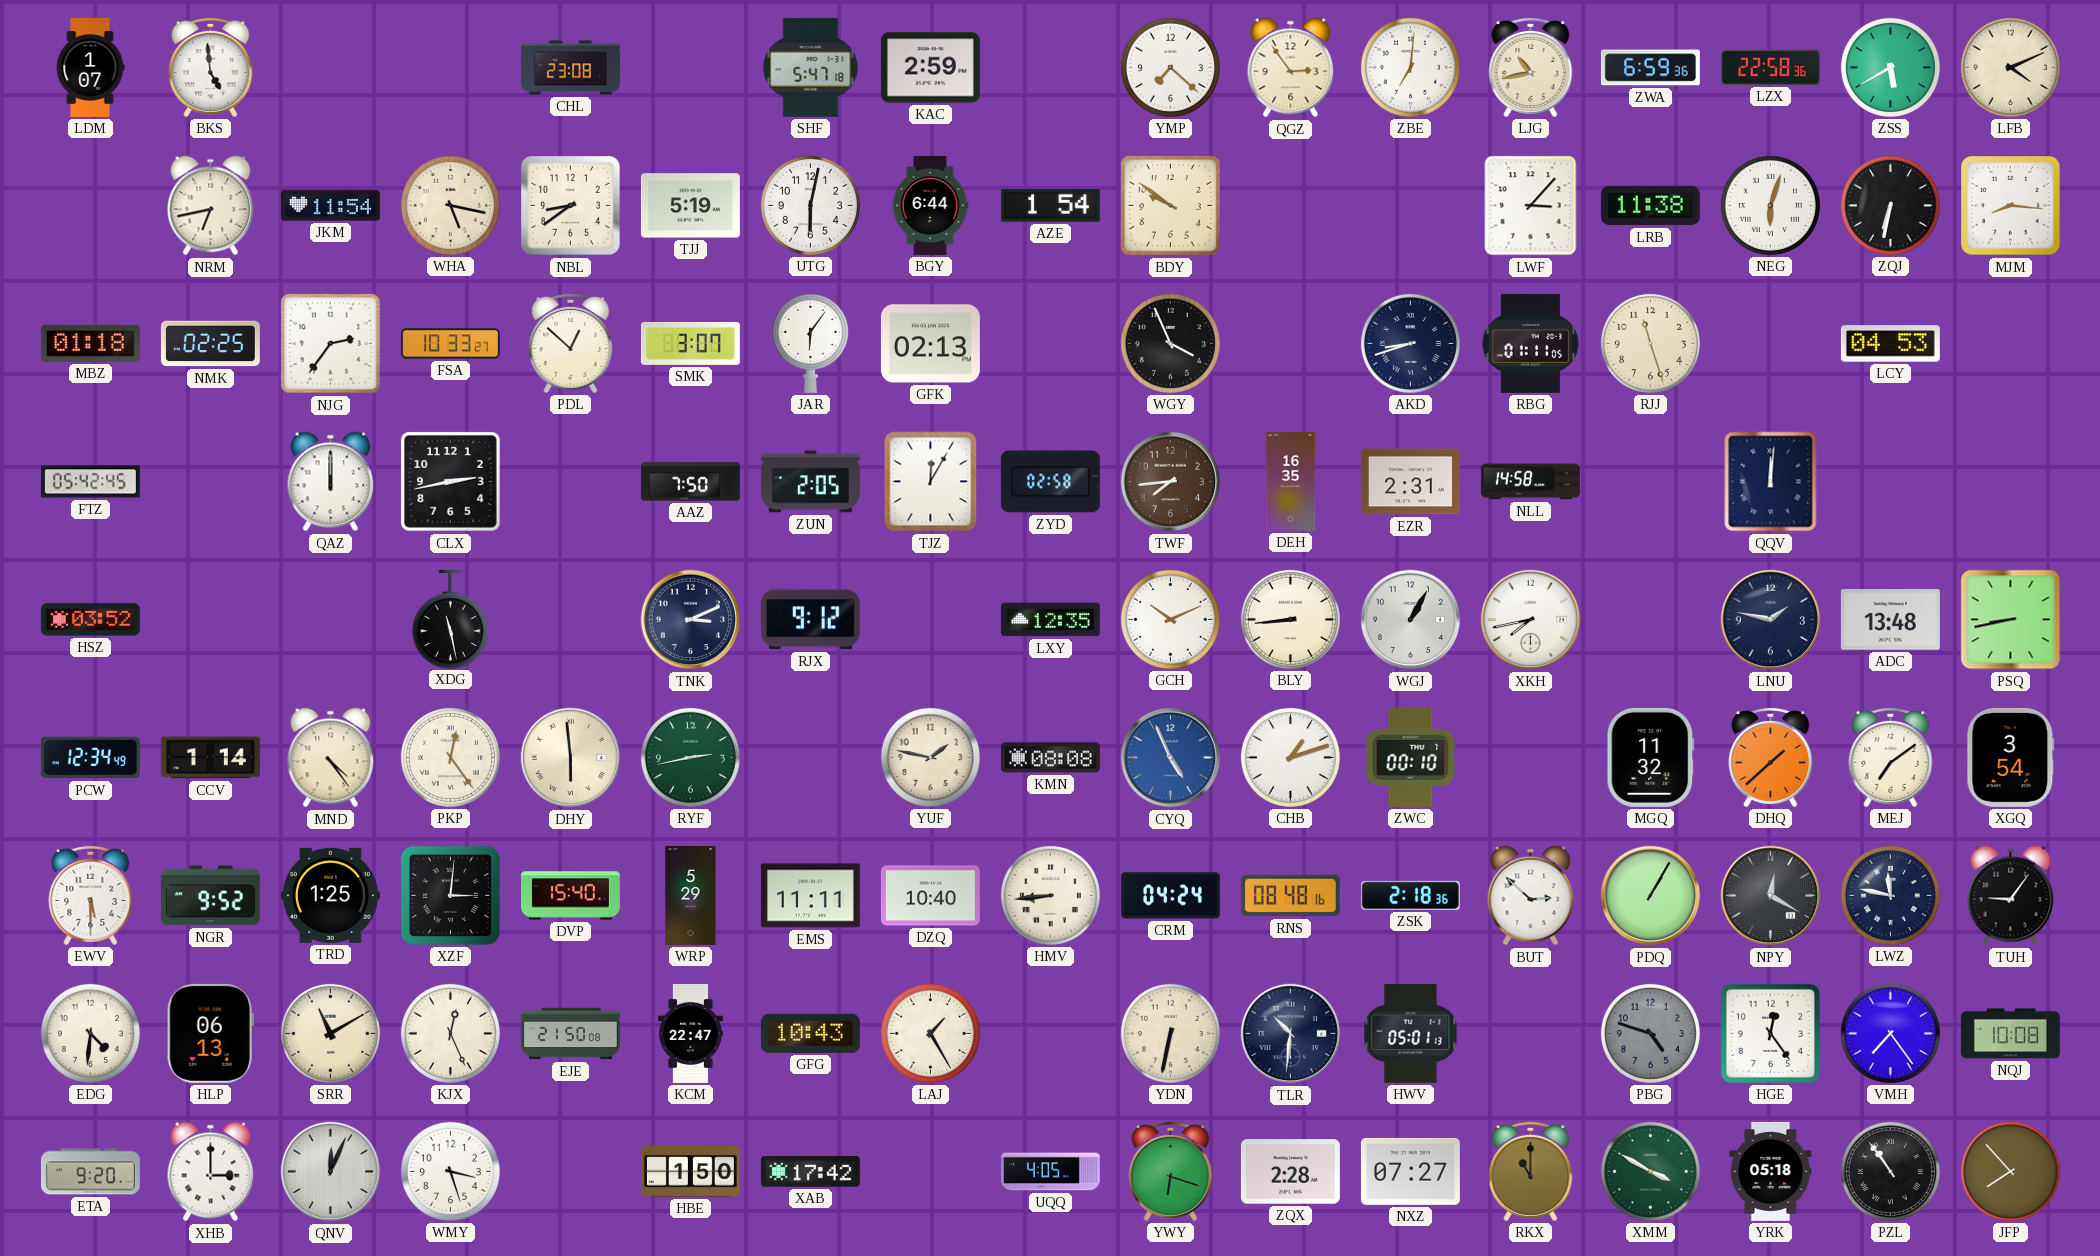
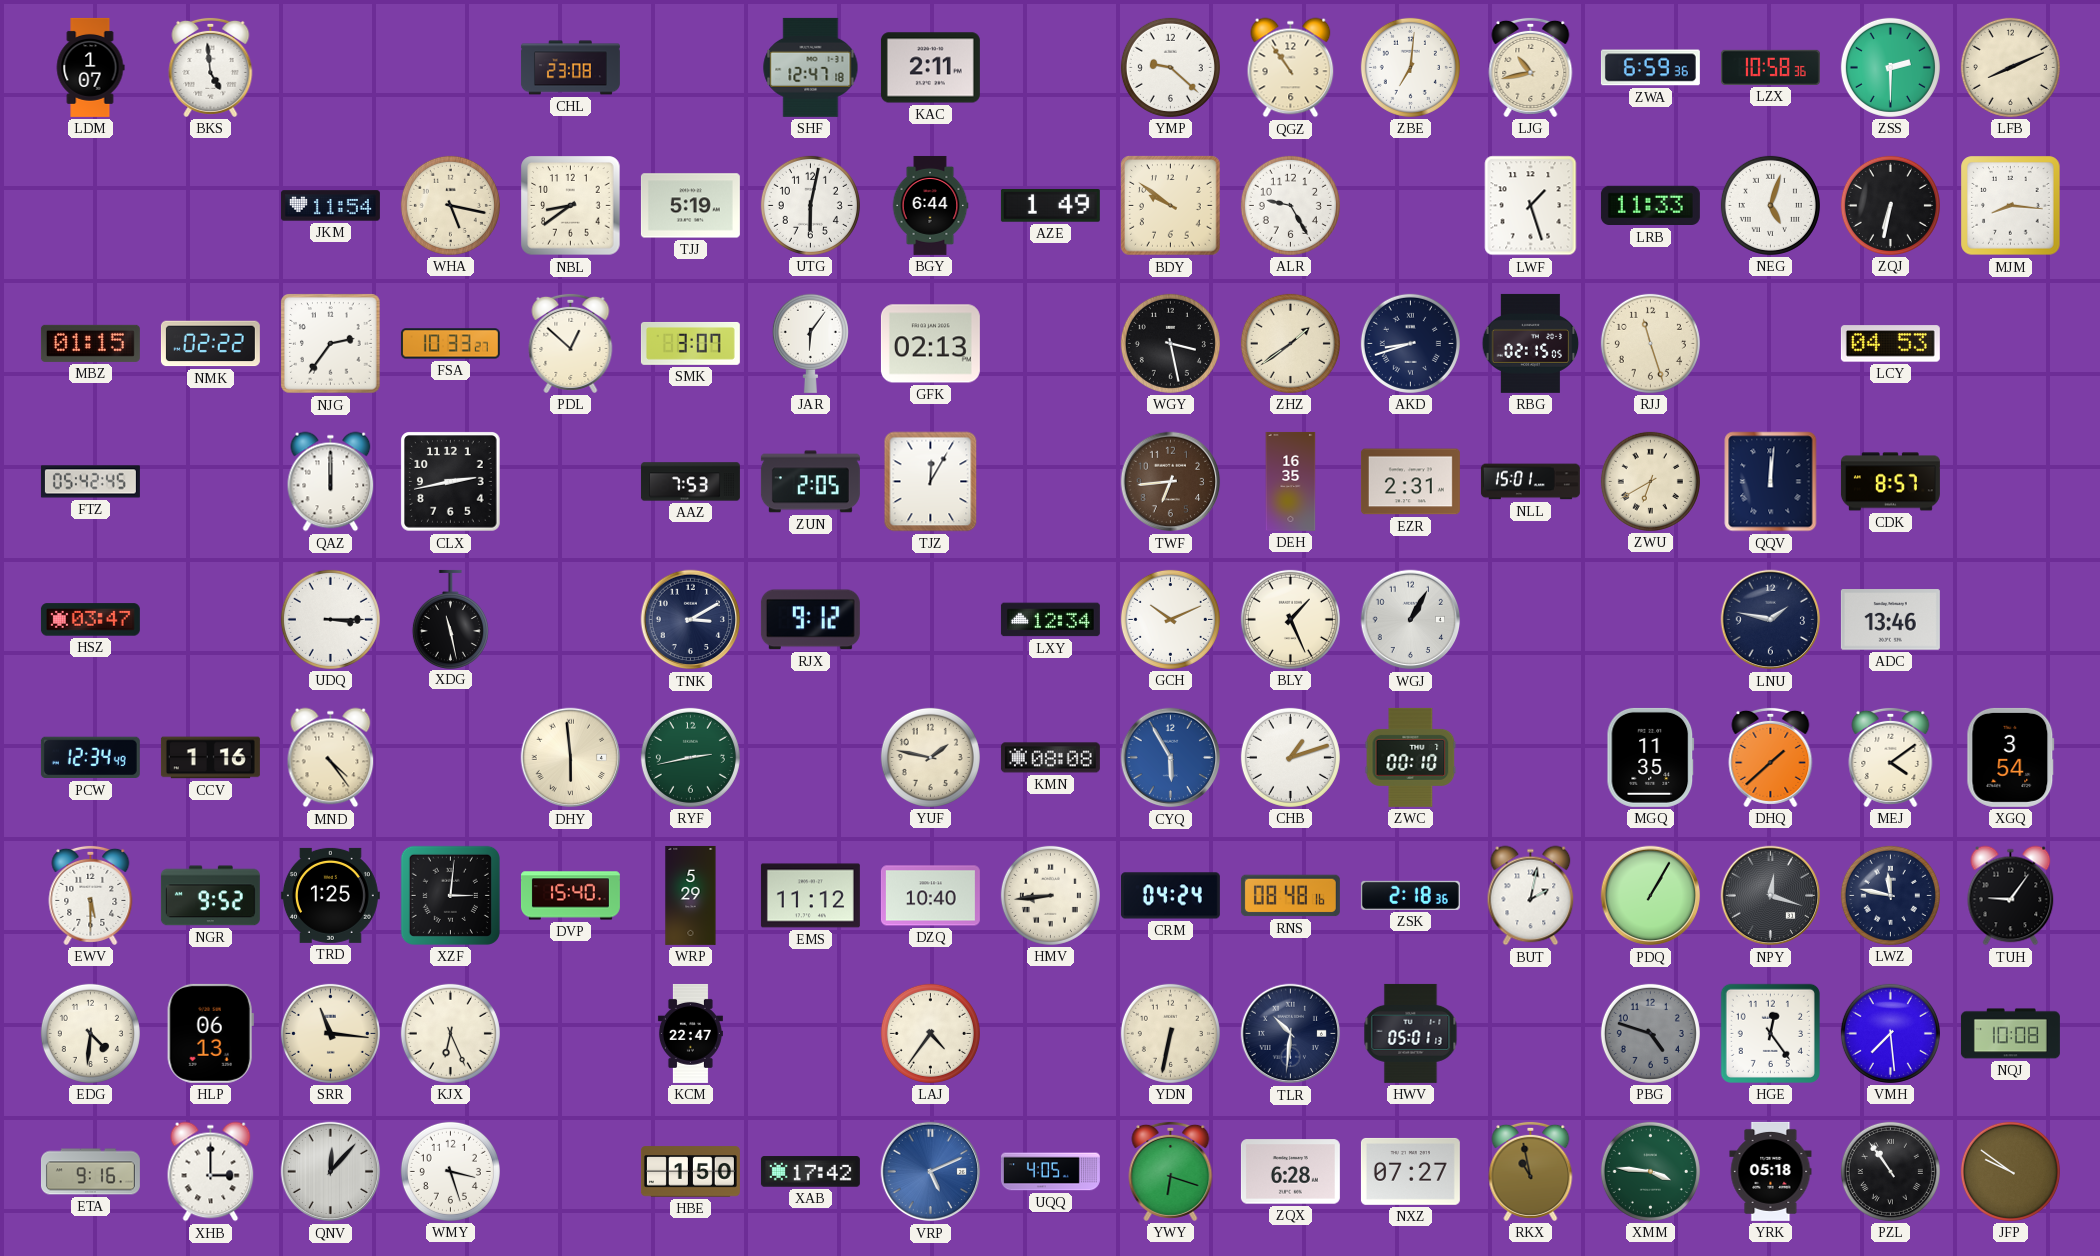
SHF: 5:47 -> 12:47 (811, 67)
KAC: 2:59 -> 2:11 (930, 68)
YMP: 7:22 -> 9:22 (1170, 67)
QGZ: 2:54 -> 10:54 (1291, 68)
LZX: 22:58 -> 10:58 (1770, 67)
ZSS: 5:40 -> 2:30 (1890, 67)
LFB: 4:11 -> 8:11 (2010, 67)
NRM: 6:43 -> none (211, 206)
AZE: 1:54 -> 1:49 (1050, 206)
ALR: none -> 9:25 (1290, 205)
LWF: 3:07 -> 1:27 (1531, 206)
LRB: 11:38 -> 11:33 (1650, 206)
NEG: 6:03 -> 5:03 (1770, 205)
MBZ: 01:18 -> 01:15 (90, 343)
NMK: 02:25 -> 02:22 (210, 344)
WGY: 3:56 -> 3:28 (1170, 343)
ZHZ: none -> 1:39 (1290, 343)
RBG: 01:11 -> 02:15 (1531, 343)
AAZ: 7:50 -> 7:53 (690, 482)
ZYD: 02:58 -> none (1050, 482)
TWF: 7:44 -> 6:44 (1171, 482)
NLL: 14:58 -> 15:01 (1530, 482)
ZWU: none -> 6:40 (1650, 481)
CDK: none -> 8:57 (1890, 482)
HSZ: 03:52 -> 03:47 (90, 620)
UDQ: none -> 3:15 (330, 619)
TNK: 3:11 -> 3:10 (691, 620)
LXY: 12:35 -> 12:34 (1050, 620)
BLY: 8:44 -> 1:26 (1290, 619)
XKH: 7:43 -> none (1531, 620)
ADC: 13:48 -> 13:46 (1890, 620)
PSQ: 8:43 -> none (2011, 620)
CCV: 1:14 -> 1:16 (210, 758)
PKP: 12:24 -> none (450, 757)
CYQ: 4:56 -> 5:55 (1171, 758)
MGQ: 11:32 -> 11:35 (1651, 757)
MEJ: 7:09 -> 4:09 (1891, 757)
EMS: 11:11 -> 11:12 (810, 896)
BUT: 2:52 -> 2:02 (1531, 896)
NPY: 12:20 -> 12:18 (1771, 896)
SRR: 11:10 -> 11:16 (330, 1033)
KJX: 12:26 -> 6:26 (450, 1033)
EJE: 21:50 -> none (570, 1034)
GFG: 10:43 -> none (810, 1033)
LAJ: 1:25 -> 4:36 (930, 1033)
VMH: 7:24 -> 7:29 (1890, 1033)
ETA: 9:20 -> 9:16 (90, 1172)
QNV: 12:04 -> 12:07 (331, 1172)
VRP: none -> 5:11 (931, 1172)
ZQX: 2:28 -> 6:28 (1290, 1172)
RKX: 11:00 -> 10:58 (1531, 1171)
XMM: 3:50 -> 3:46 (1650, 1171)
JFP: 7:53 -> 9:51 (2010, 1171)
